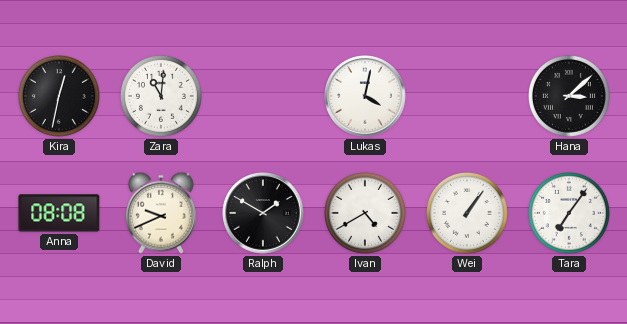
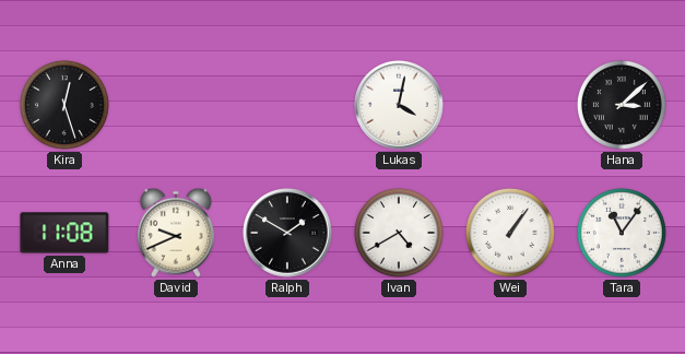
Kira: 12:32 -> 12:27 (64, 105)
Zara: 11:01 -> none (161, 96)
Anna: 08:08 -> 11:08 (64, 233)
Tara: 7:06 -> 11:06 (622, 233)
